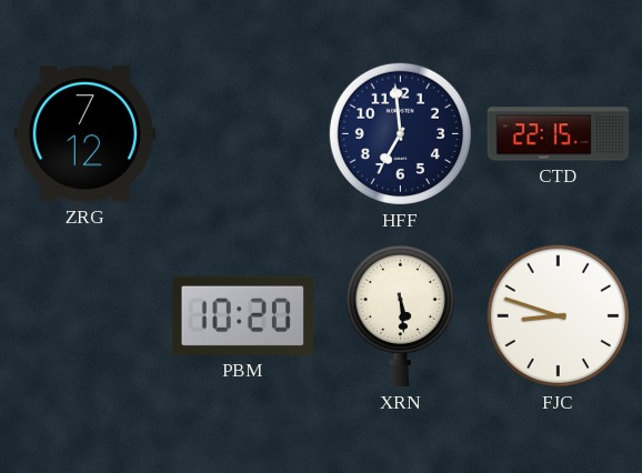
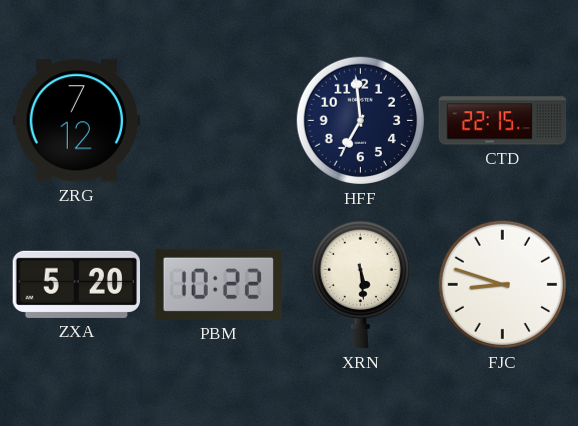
ZXA: none -> 5:20 (76, 284)
PBM: 10:20 -> 10:22 (218, 284)
